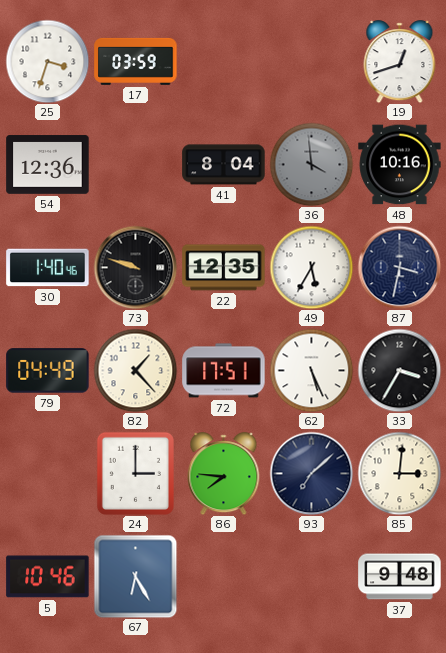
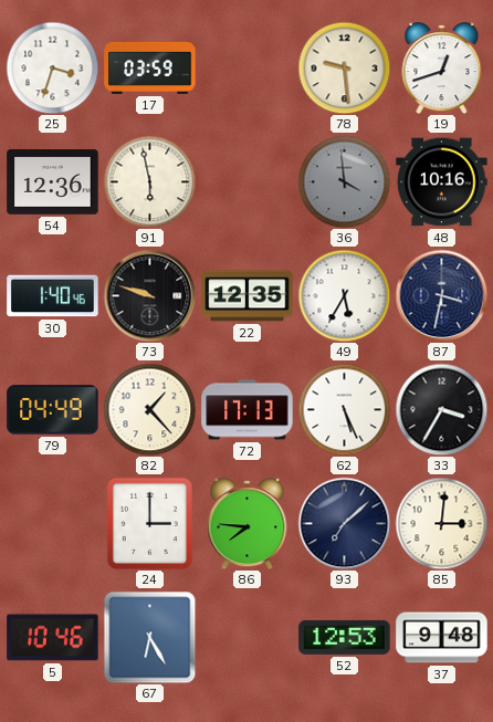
78: none -> 9:29 (344, 67)
91: none -> 5:58 (149, 181)
41: 8:04 -> none (224, 165)
72: 17:51 -> 17:13 (248, 410)
52: none -> 12:53 (345, 637)
